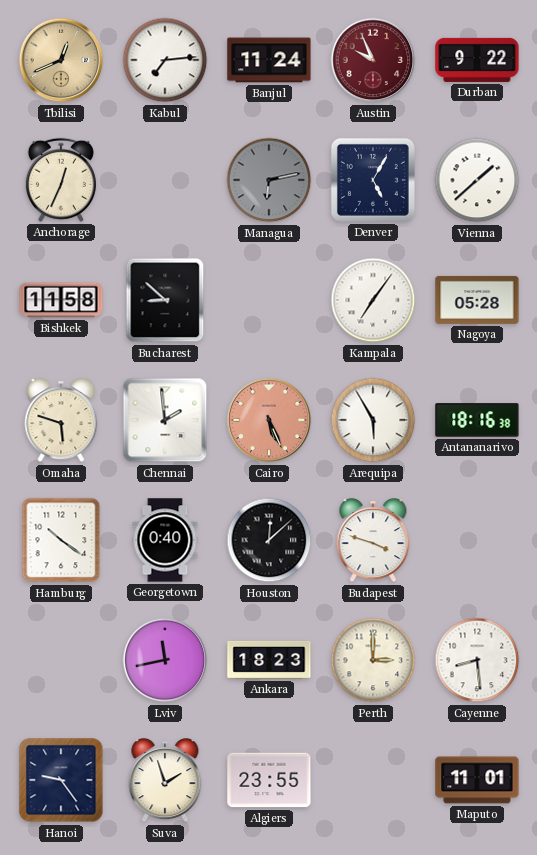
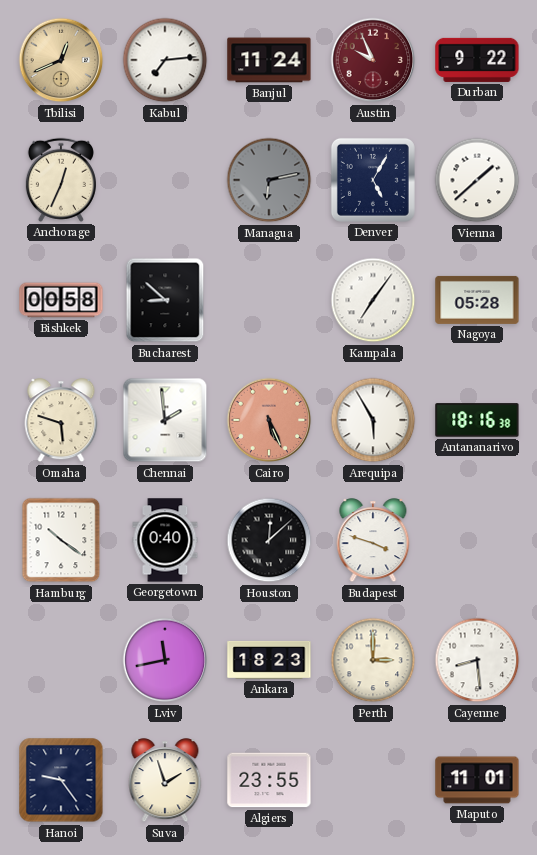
Bishkek: 11:58 -> 00:58 (61, 300)
